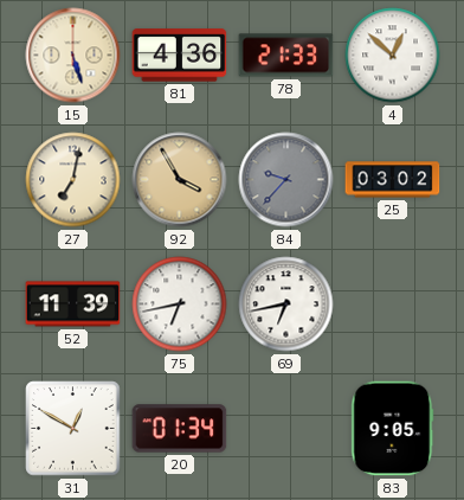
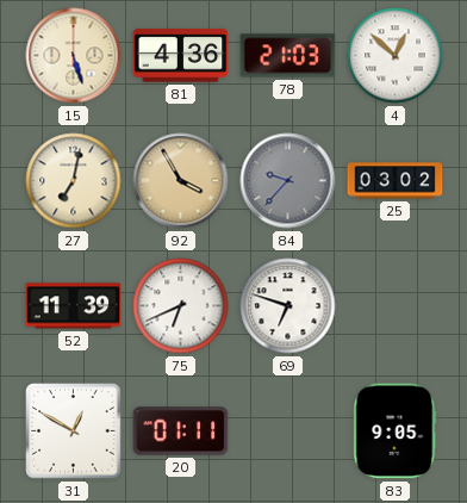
78: 21:33 -> 21:03 (288, 56)
75: 6:43 -> 6:41 (181, 306)
69: 6:43 -> 6:48 (288, 306)
20: 01:34 -> 01:11 (181, 431)
